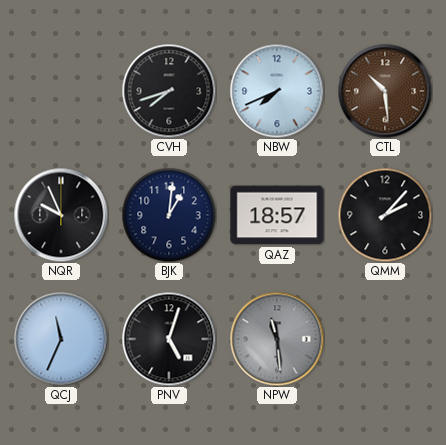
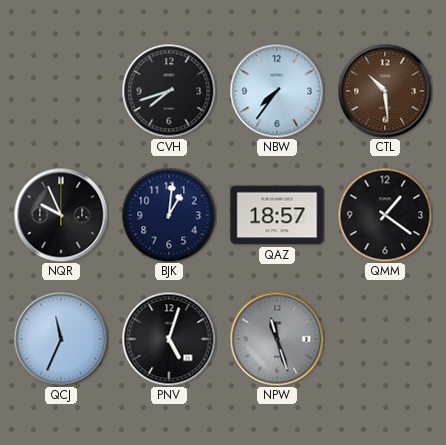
NBW: 7:41 -> 7:36 (277, 91)
QMM: 2:07 -> 1:21 (385, 215)
NPW: 11:29 -> 11:27 (277, 339)
